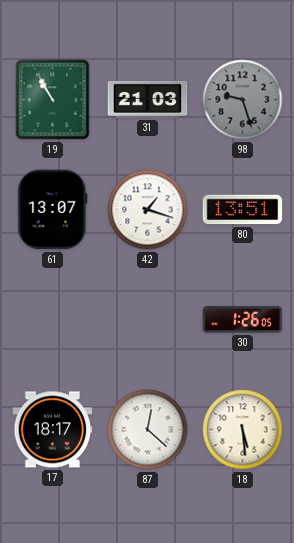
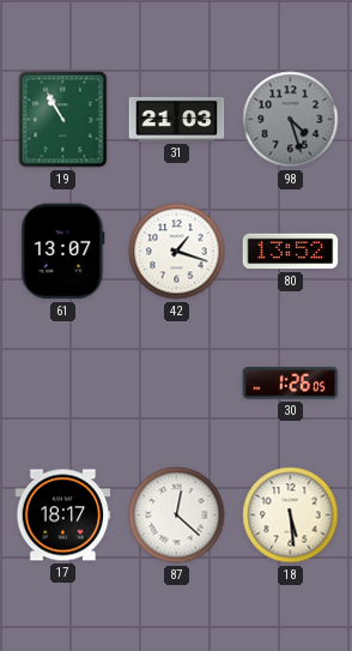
98: 9:27 -> 4:27 (291, 120)
80: 13:51 -> 13:52 (291, 252)
